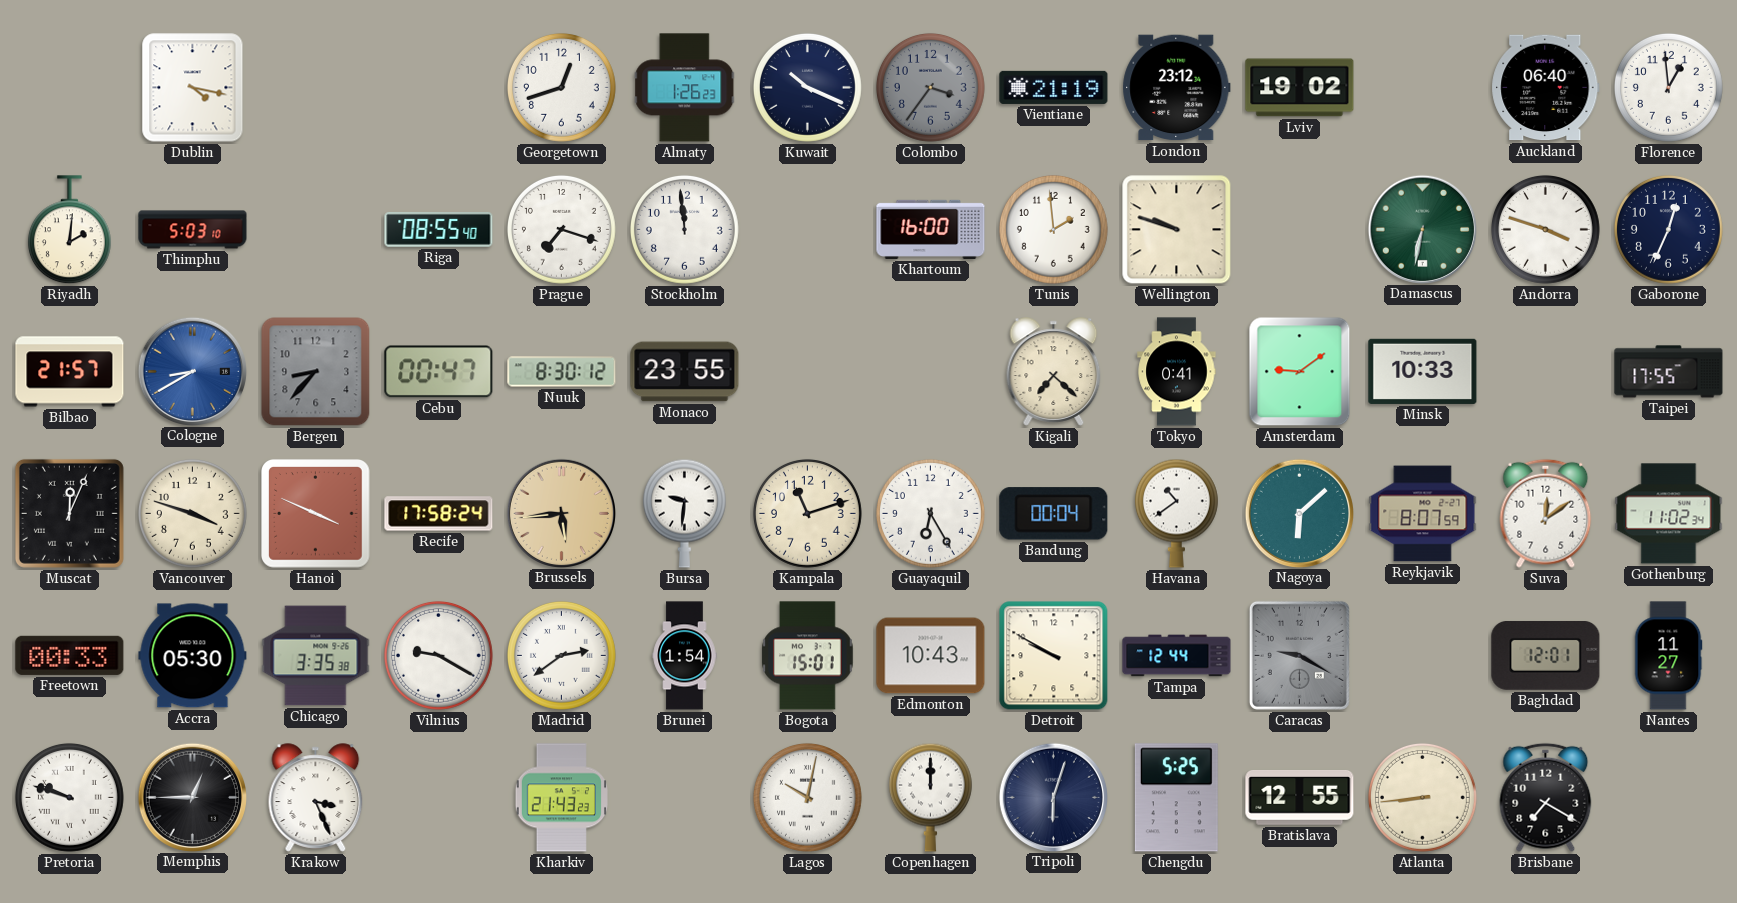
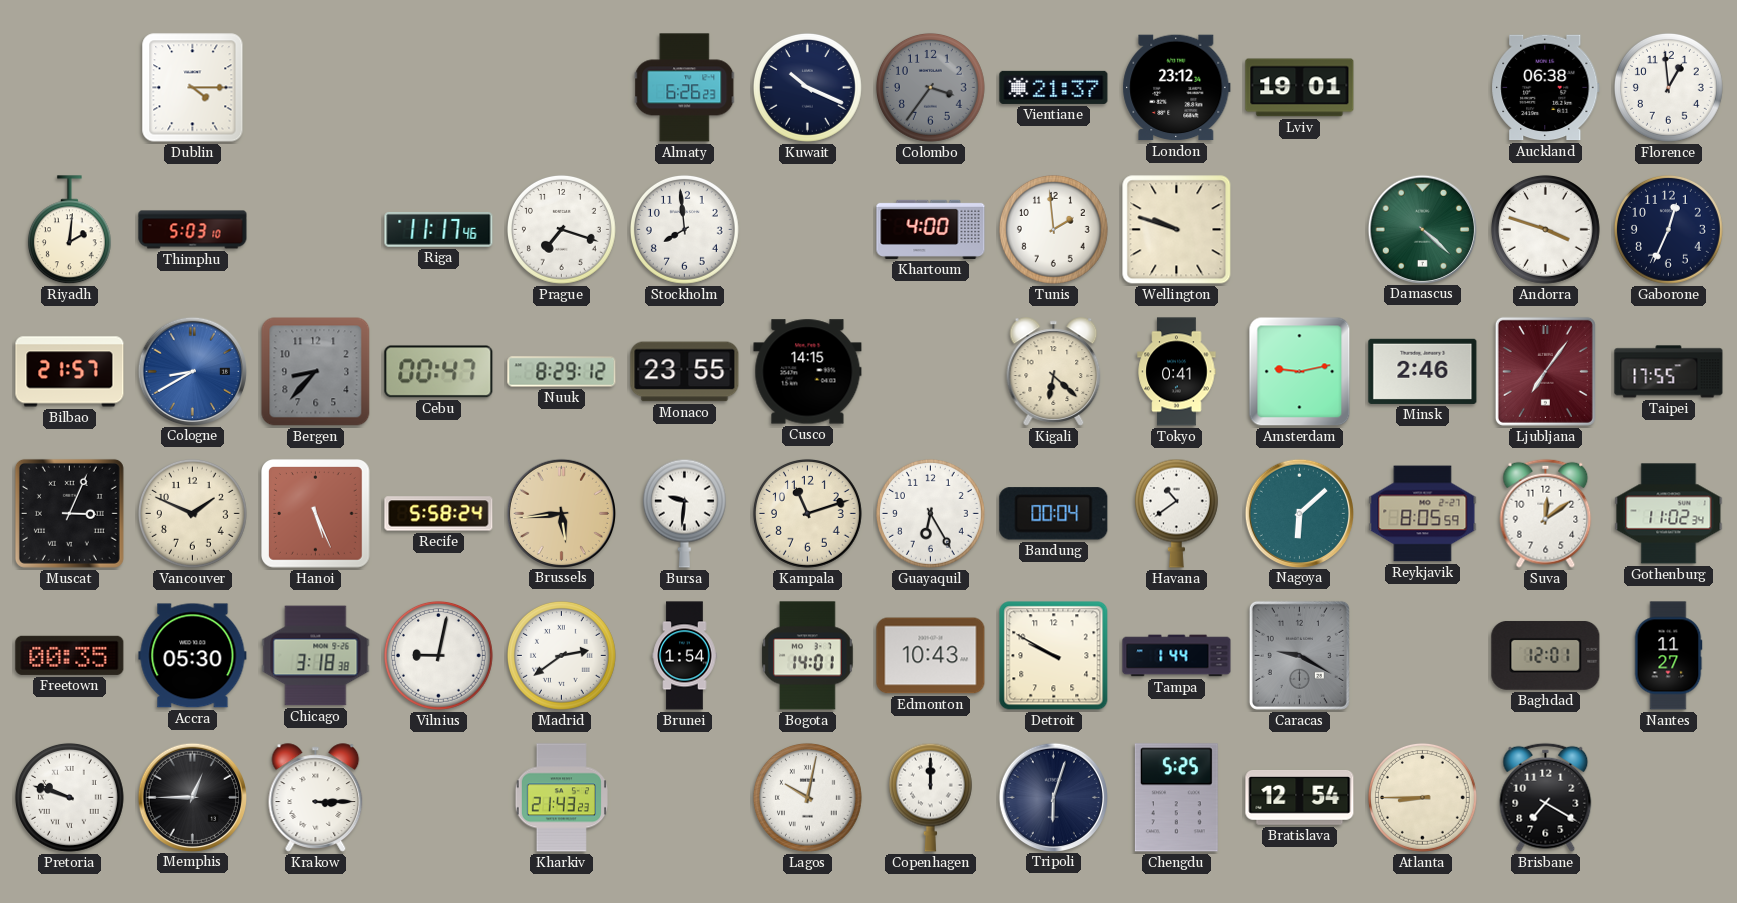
Dublin: 4:17 -> 4:15 (193, 88)
Georgetown: 12:42 -> none (561, 87)
Almaty: 1:26 -> 6:26 (685, 88)
Vientiane: 21:19 -> 21:37 (1054, 87)
Lviv: 19:02 -> 19:01 (1300, 88)
Auckland: 06:40 -> 06:38 (1546, 88)
Riga: 08:55 -> 11:17 (439, 229)
Stockholm: 11:59 -> 7:59 (684, 229)
Khartoum: 16:00 -> 4:00 (931, 229)
Damascus: 6:32 -> 4:22 (1422, 229)
Nuuk: 8:30 -> 8:29 (562, 372)
Cusco: none -> 14:15 (808, 372)
Kigali: 7:22 -> 6:22 (1054, 372)
Amsterdam: 9:09 -> 9:13 (1300, 372)
Minsk: 10:33 -> 2:46 (1423, 371)
Ljubljana: none -> 7:06 (1545, 371)
Muscat: 12:04 -> 3:04 (69, 513)
Vancouver: 3:48 -> 1:49 (192, 513)
Hanoi: 3:49 -> 5:26 (316, 514)
Recife: 17:58 -> 5:58 (439, 514)
Reykjavik: 8:07 -> 8:05 (1423, 514)
Freetown: 00:33 -> 00:35 (70, 655)
Chicago: 3:35 -> 3:18 (316, 656)
Vilnius: 9:20 -> 9:02 (438, 655)
Bogota: 15:01 -> 14:01 (808, 656)
Tampa: 12:44 -> 1:44 (1177, 656)
Krakow: 3:26 -> 3:15 (316, 798)
Bratislava: 12:55 -> 12:54 (1300, 798)
Atlanta: 8:44 -> 8:45 (1422, 797)
